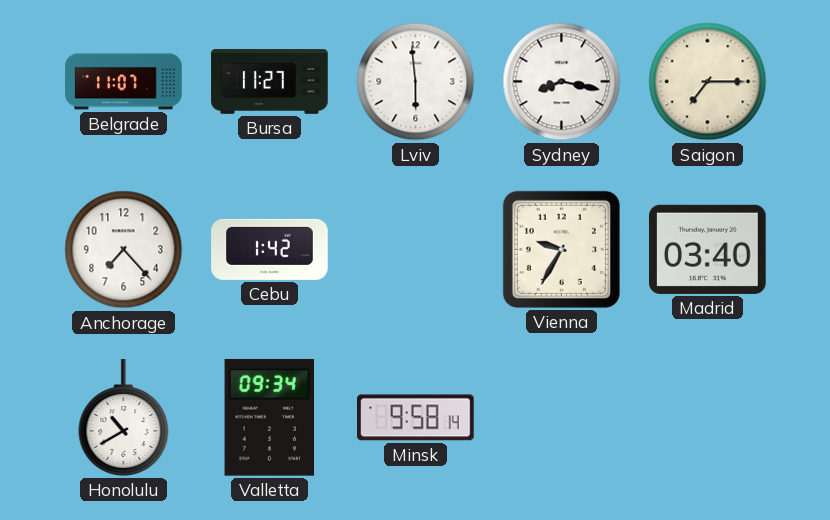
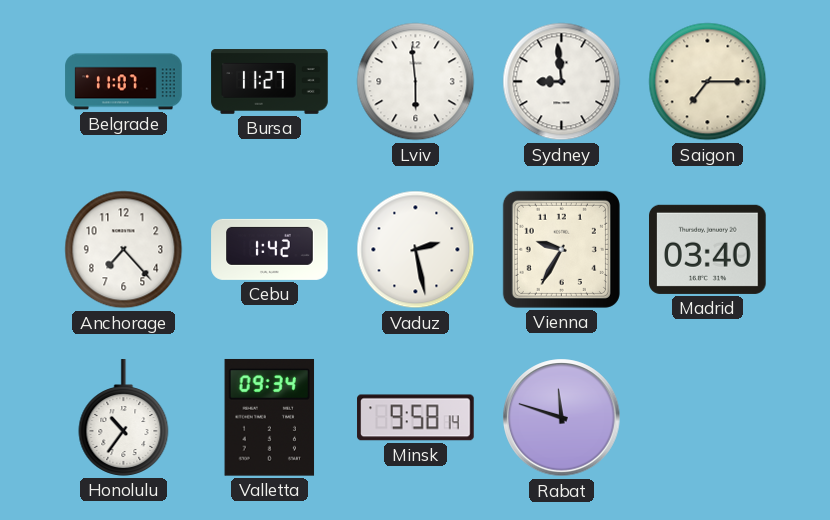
Sydney: 8:17 -> 8:59 (562, 82)
Vaduz: none -> 2:28 (416, 250)
Honolulu: 10:40 -> 10:36 (124, 418)
Rabat: none -> 11:48 (562, 418)
